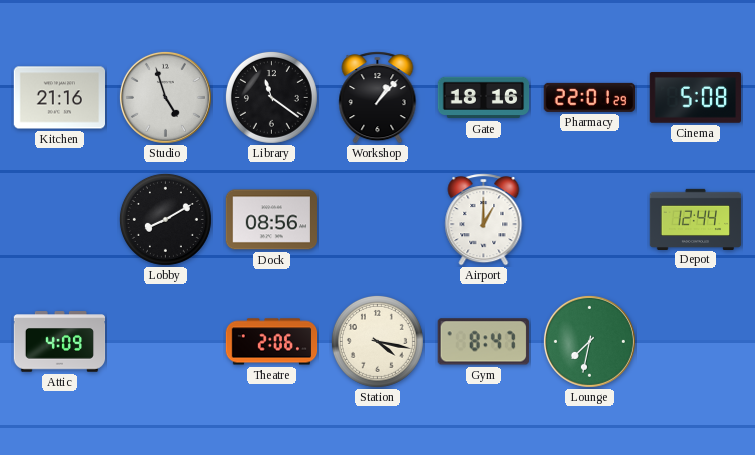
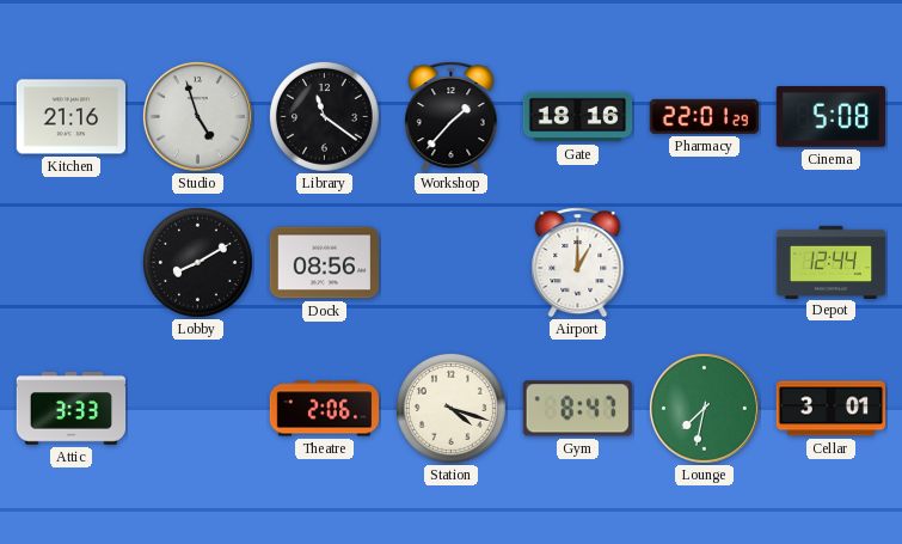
Workshop: 1:07 -> 1:37 (452, 117)
Attic: 4:09 -> 3:33 (72, 409)
Station: 4:17 -> 4:18 (450, 408)
Cellar: none -> 3:01 (832, 409)
